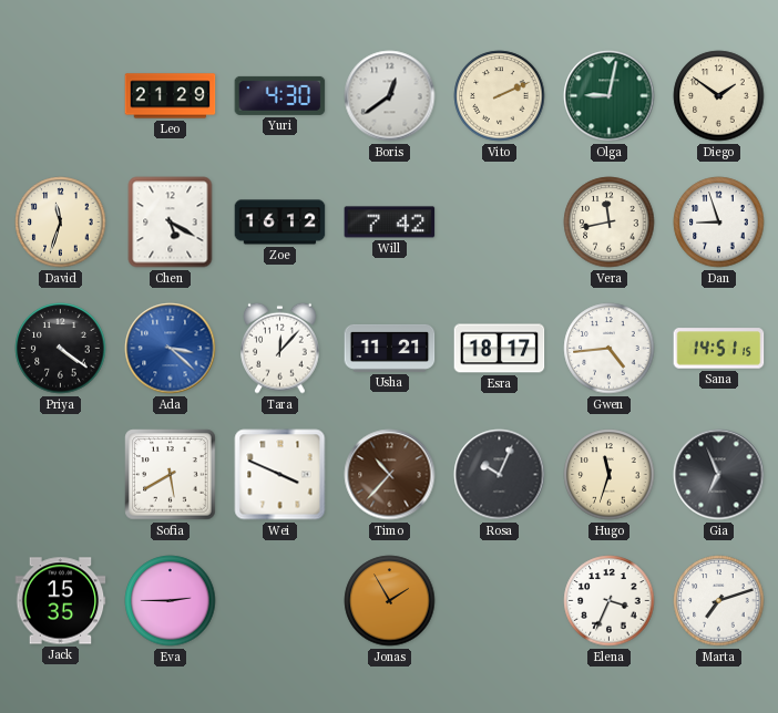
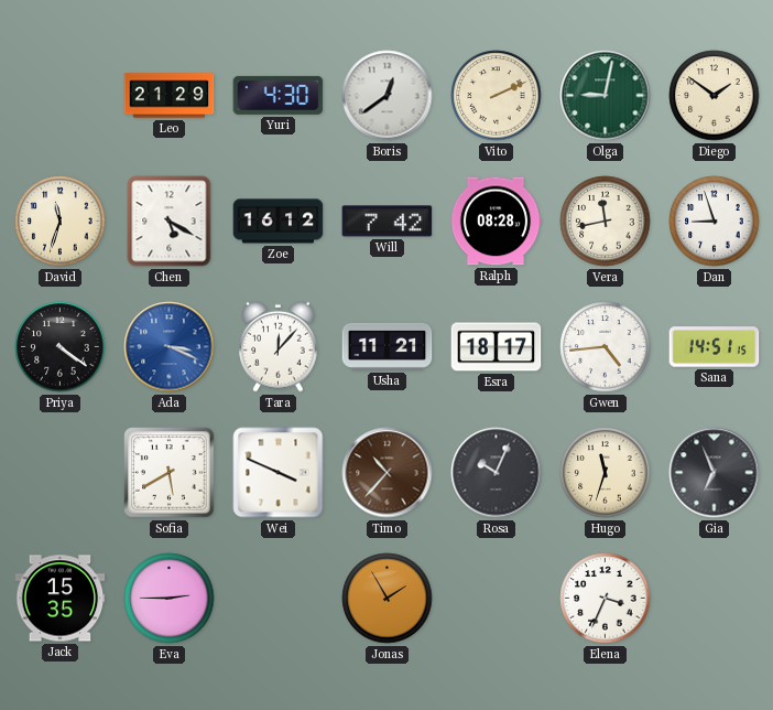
Ralph: none -> 08:28 (496, 222)
Ada: 3:22 -> 3:19 (170, 347)
Marta: 7:12 -> none (719, 601)
